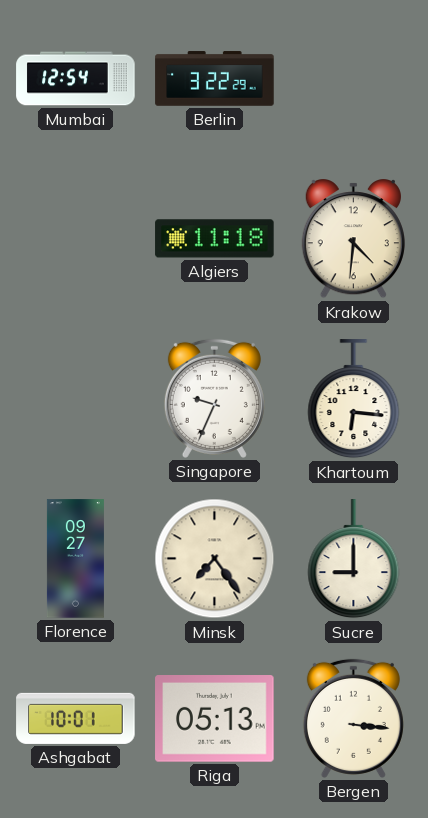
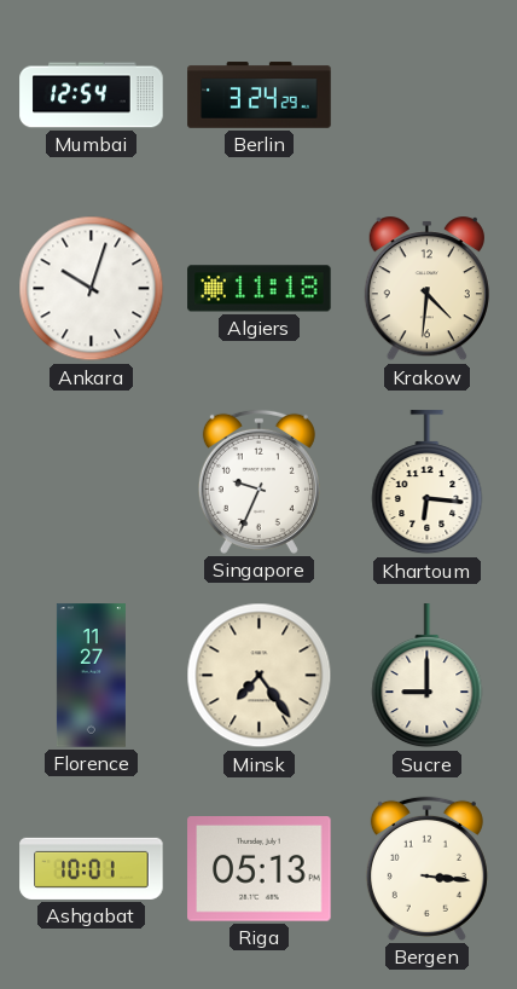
Berlin: 3:22 -> 3:24 (260, 96)
Ankara: none -> 10:03 (92, 289)
Florence: 09:27 -> 11:27 (91, 676)
